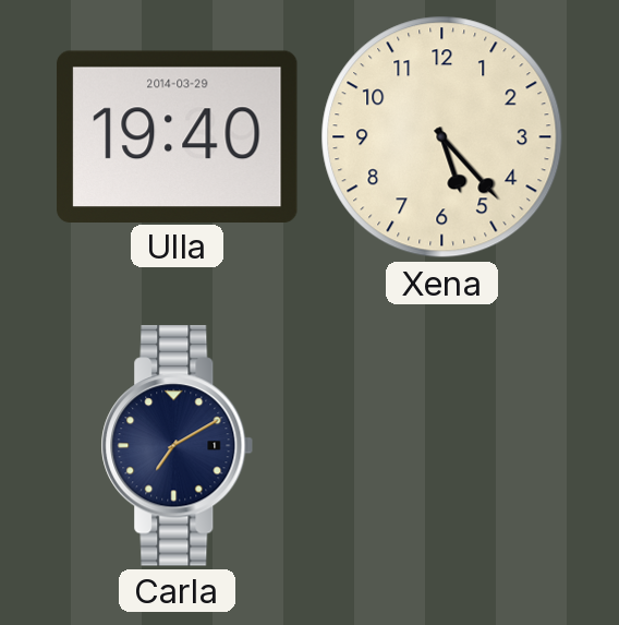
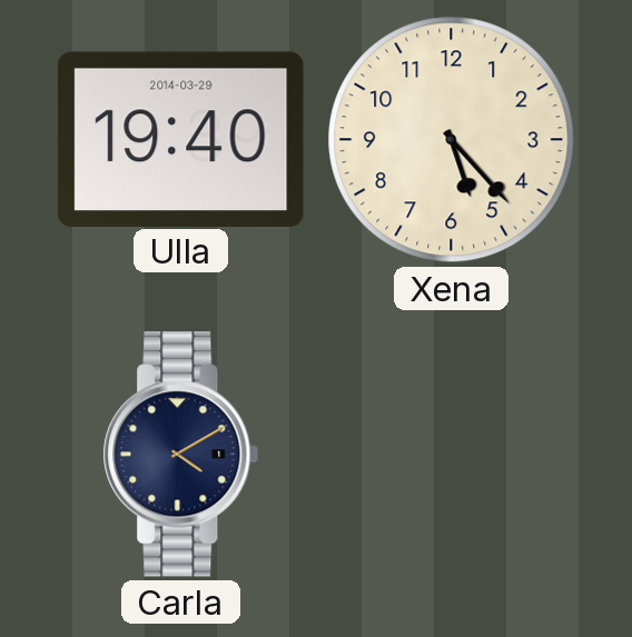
Carla: 7:10 -> 4:10 (181, 455)
